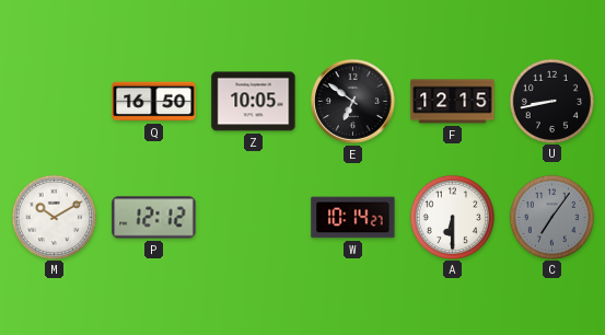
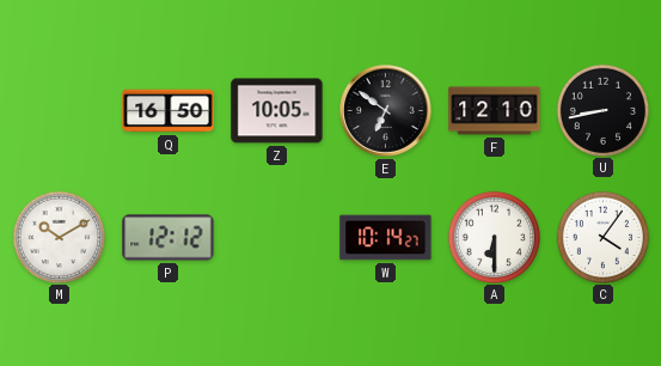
F: 12:15 -> 12:10 (495, 111)
C: 7:06 -> 4:06 (602, 237)
C dial: grey -> white (602, 237)
